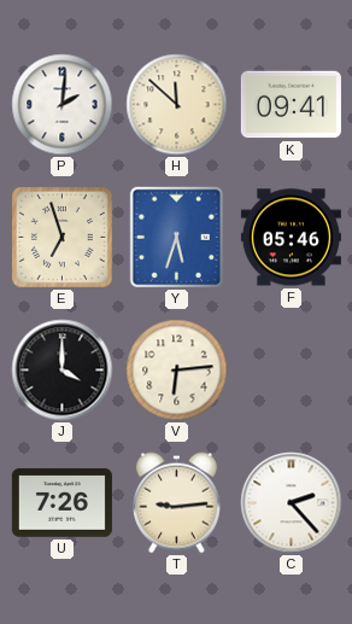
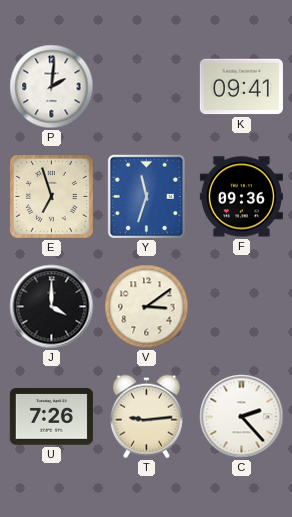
H: 11:52 -> none (177, 105)
Y: 5:33 -> 11:33 (146, 197)
F: 05:46 -> 09:36 (241, 197)
V: 6:14 -> 3:09 (147, 307)
